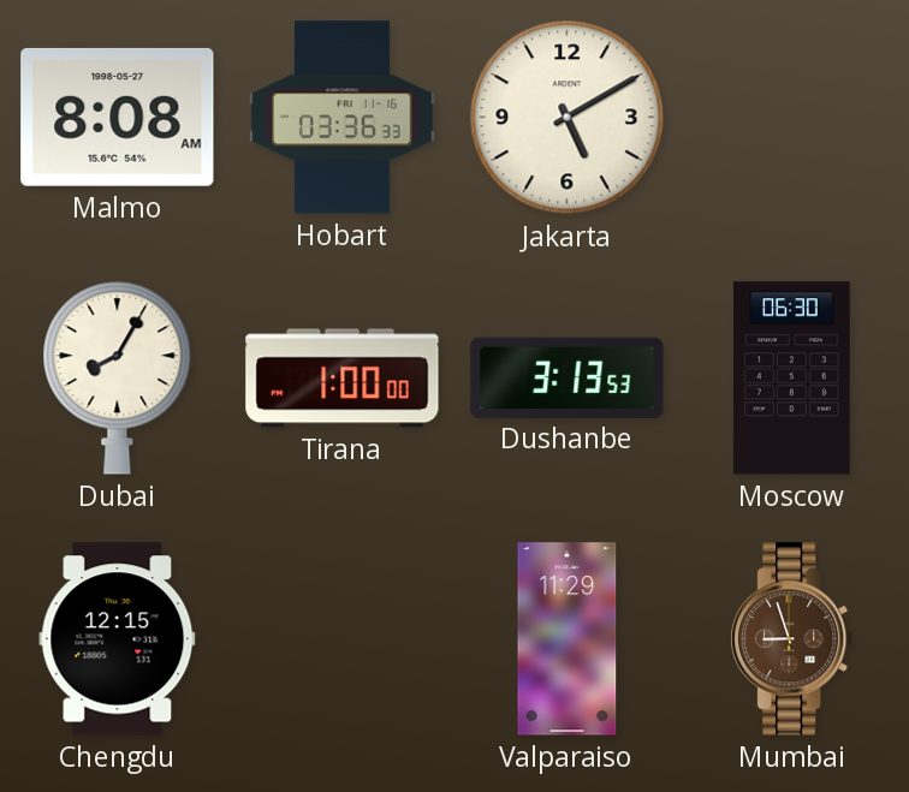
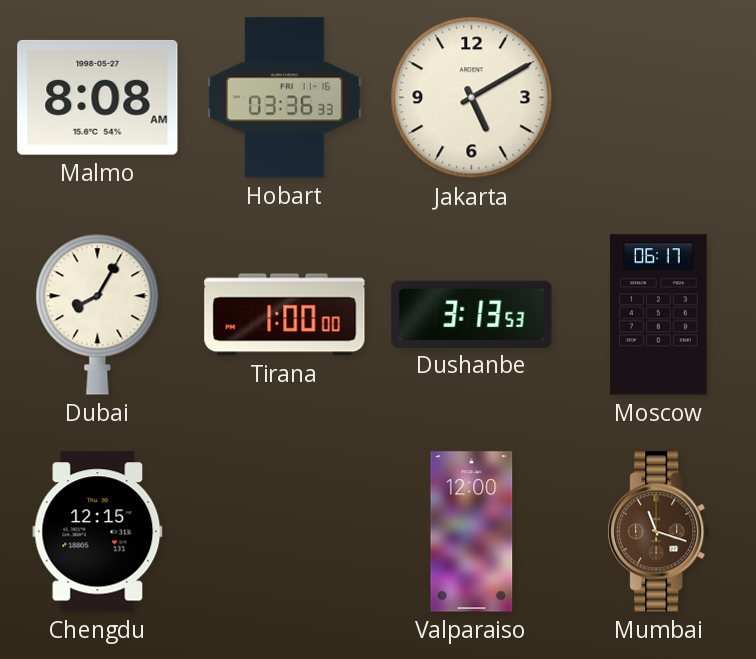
Moscow: 06:30 -> 06:17 (659, 315)
Valparaiso: 11:29 -> 12:00 (472, 532)
Mumbai: 8:57 -> 11:18 (659, 532)
